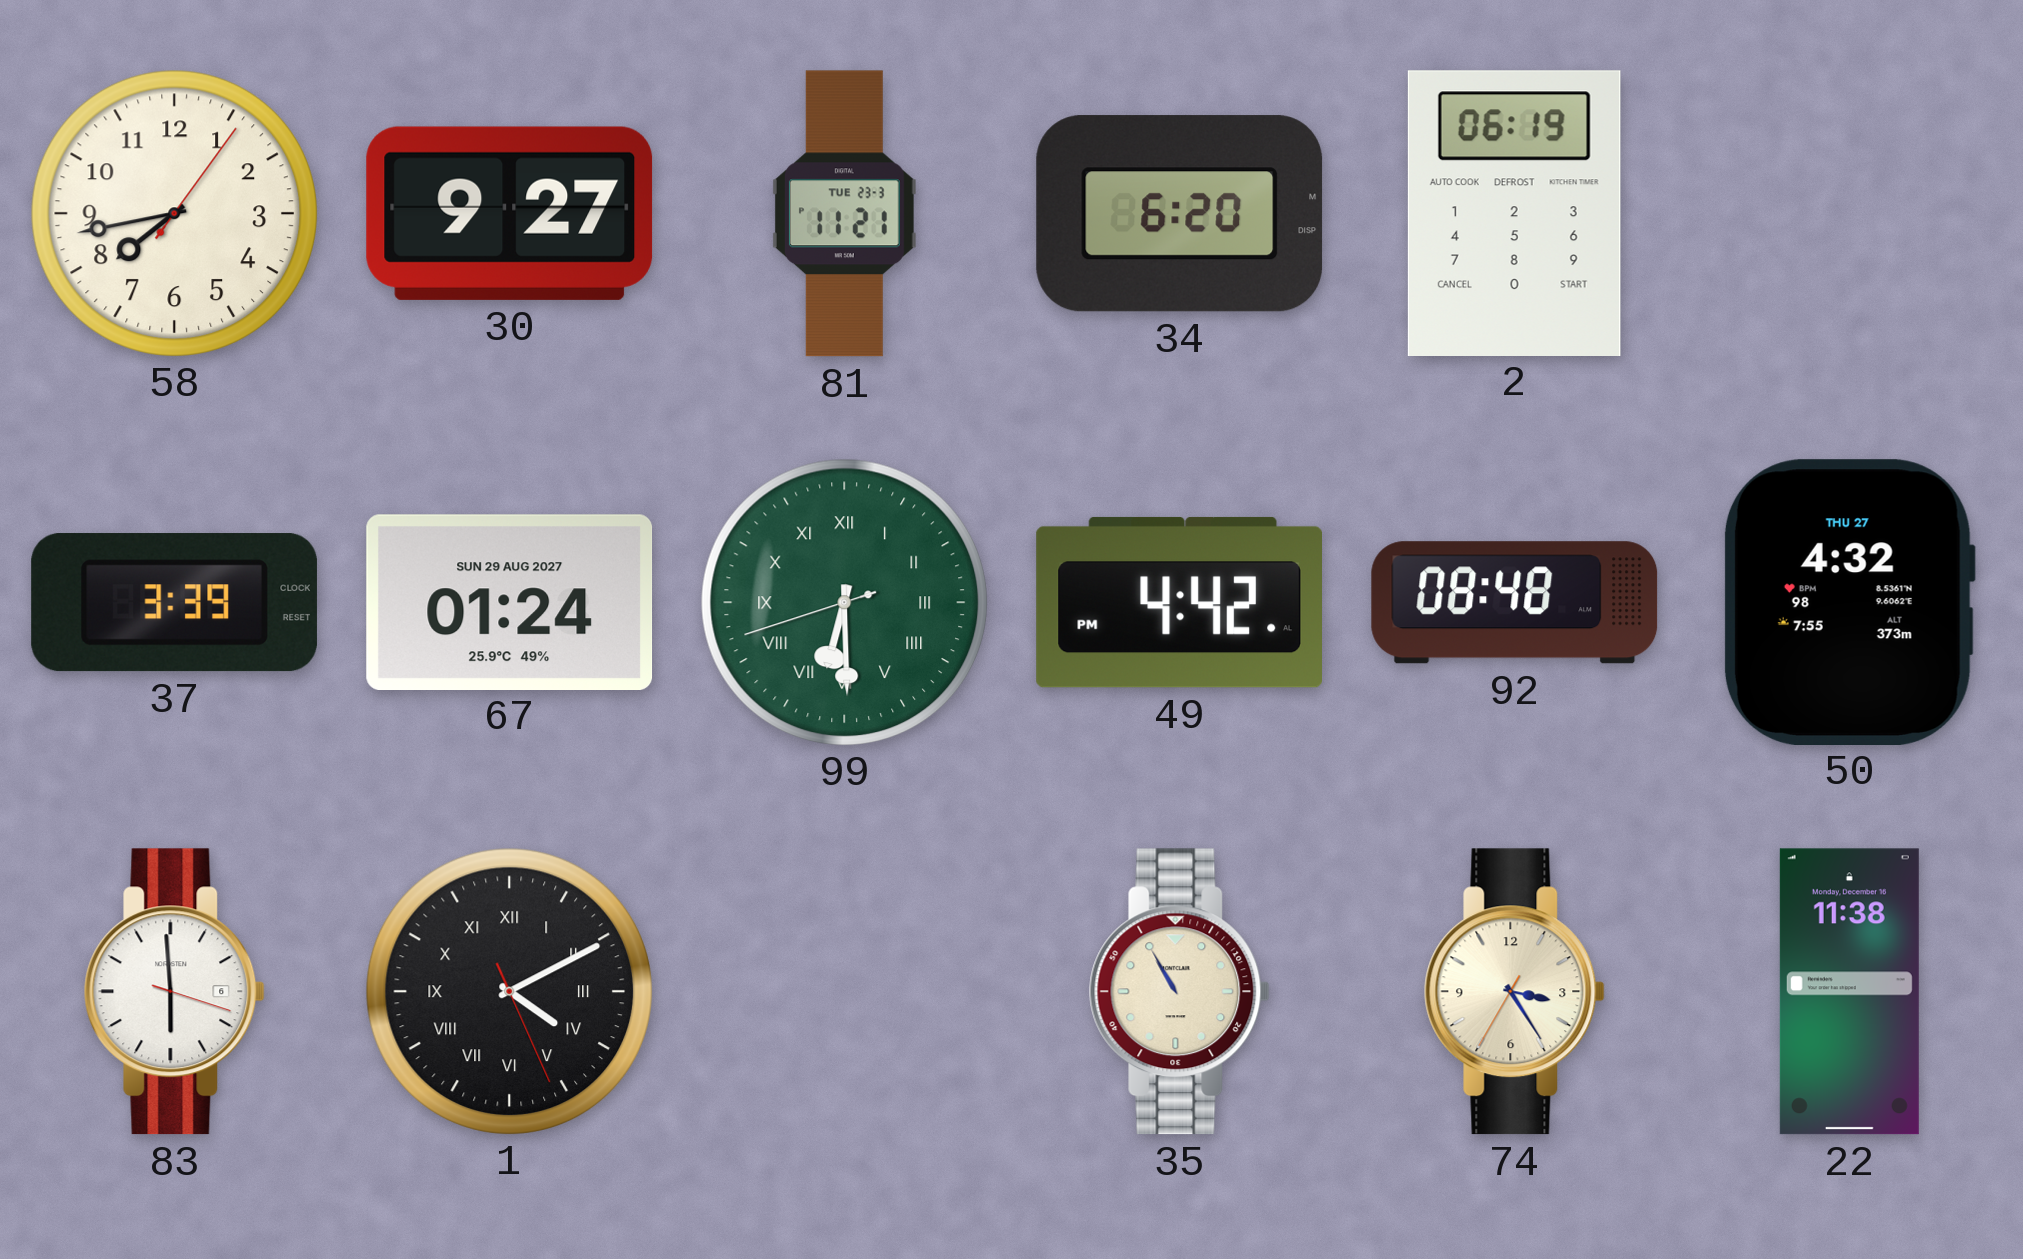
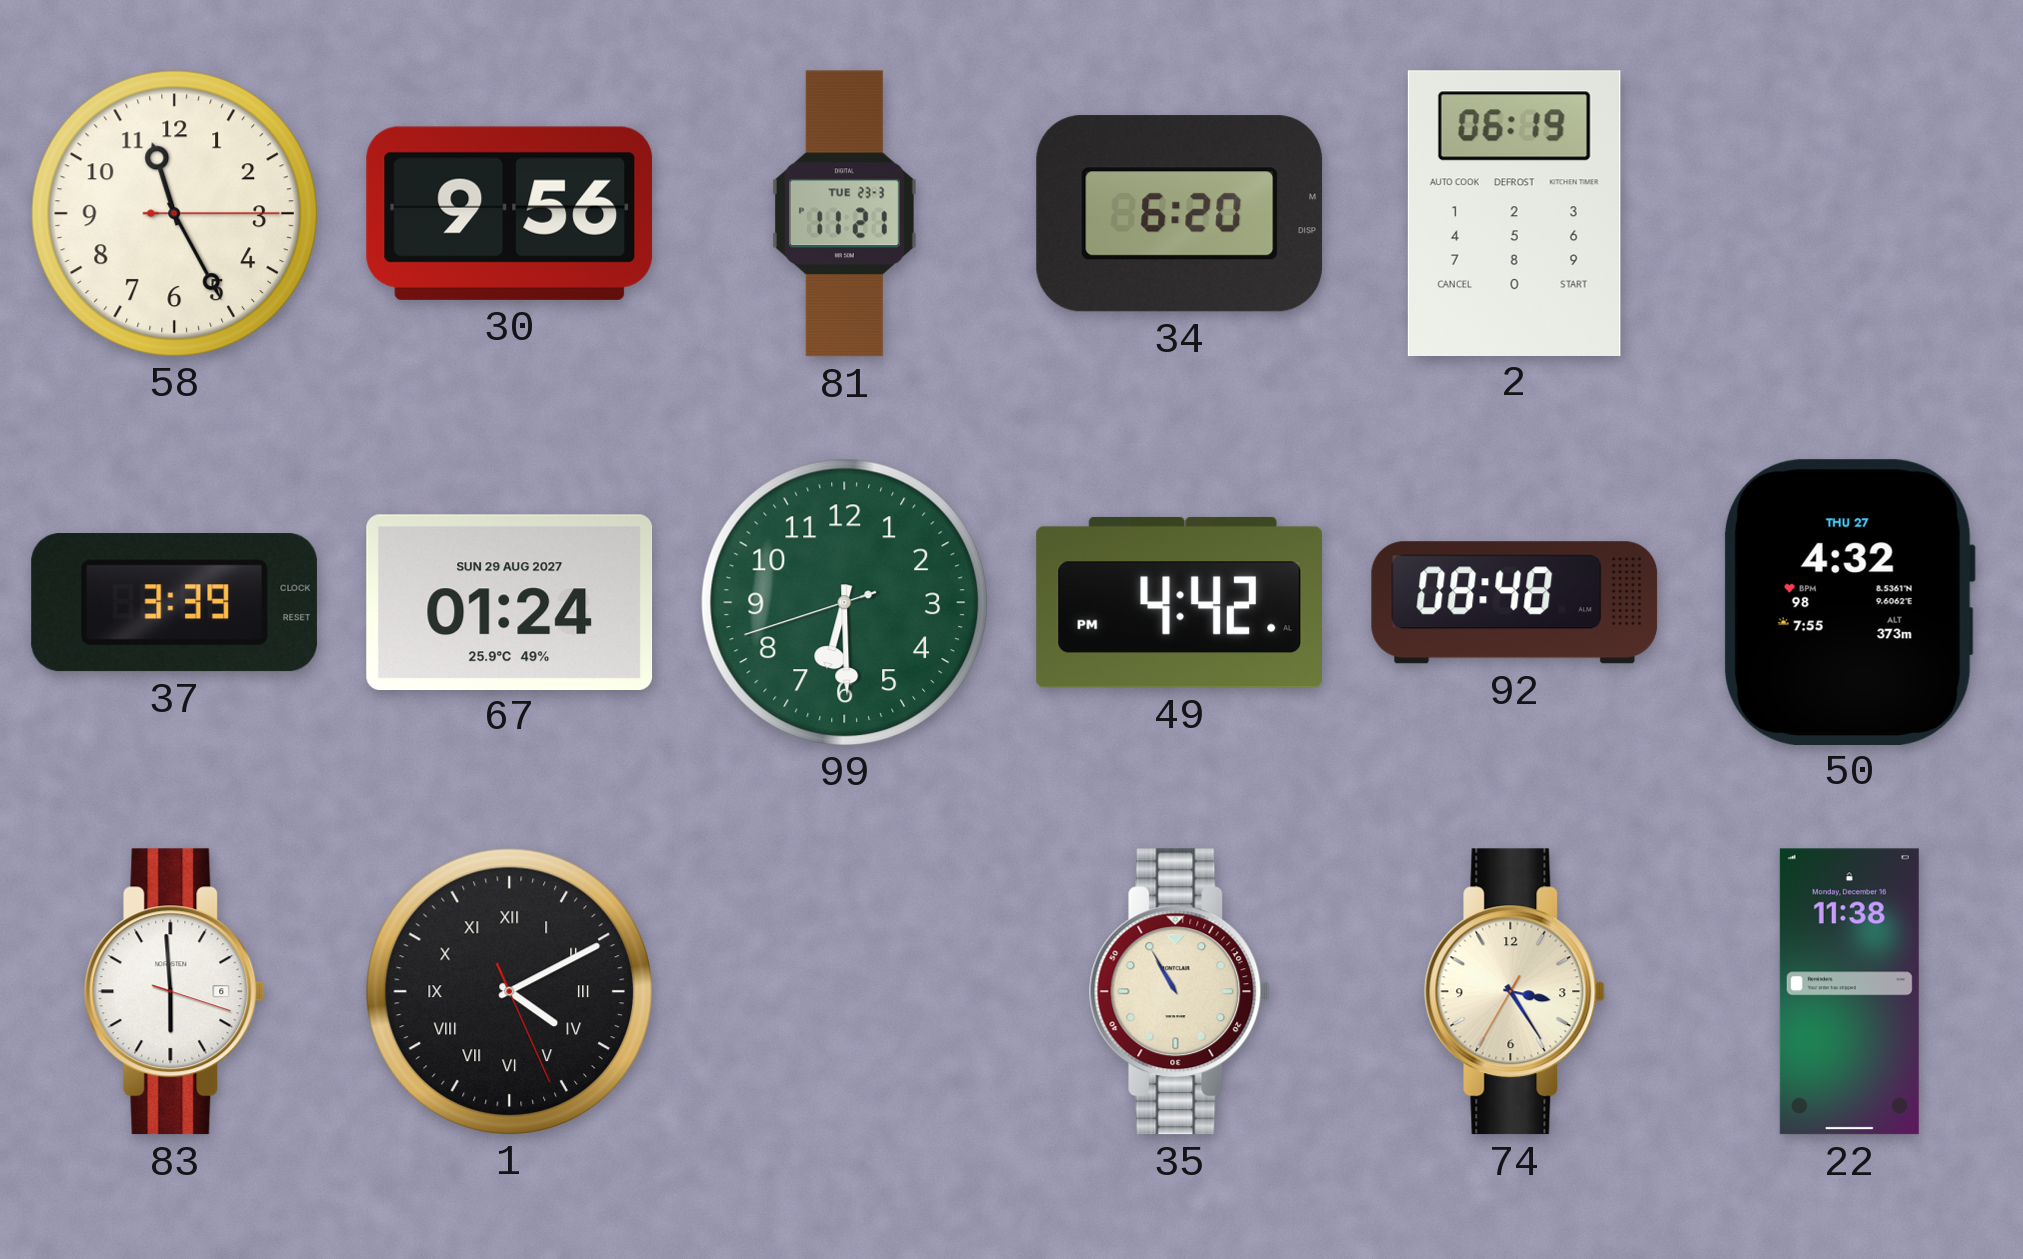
58: 7:43 -> 11:25 (174, 213)
30: 9:27 -> 9:56 (510, 213)
99 numerals: Roman -> Arabic (844, 602)
